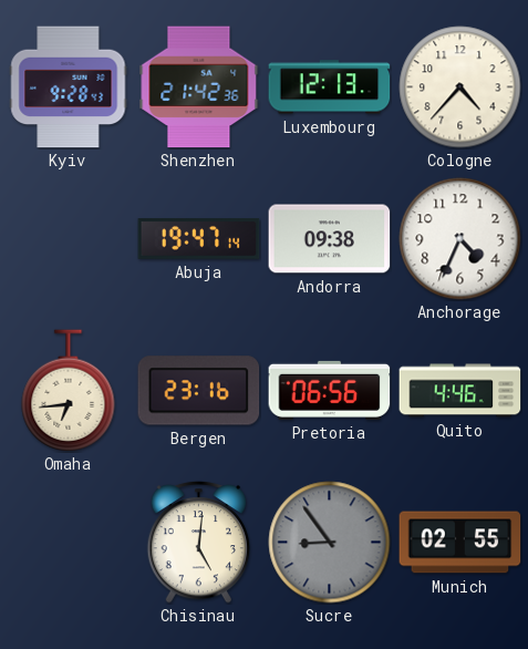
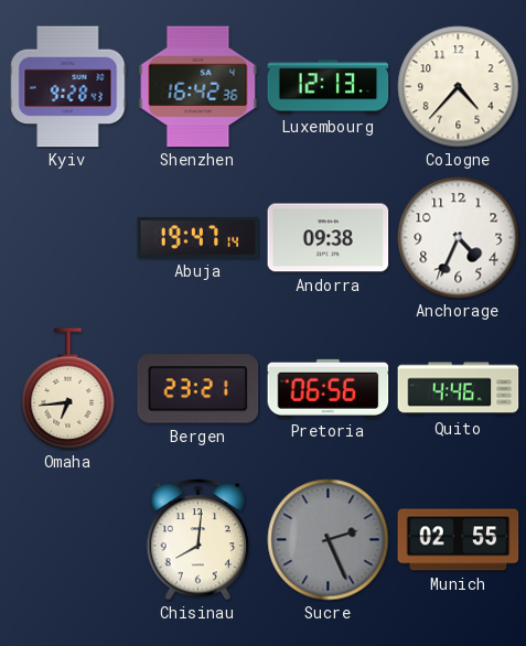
Shenzhen: 21:42 -> 16:42 (198, 87)
Bergen: 23:16 -> 23:21 (198, 389)
Chisinau: 5:01 -> 8:01 (198, 539)
Sucre: 8:54 -> 2:26 (329, 540)
